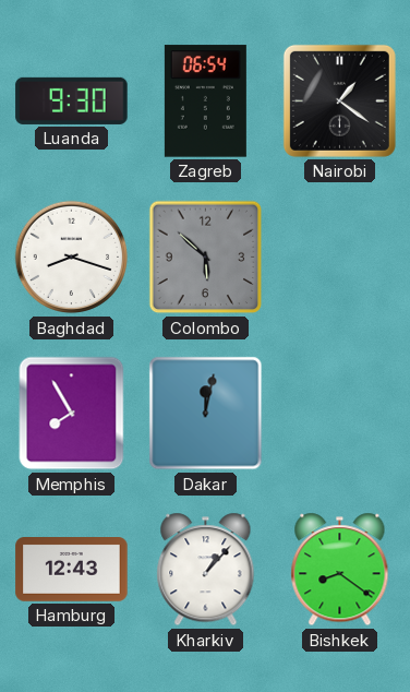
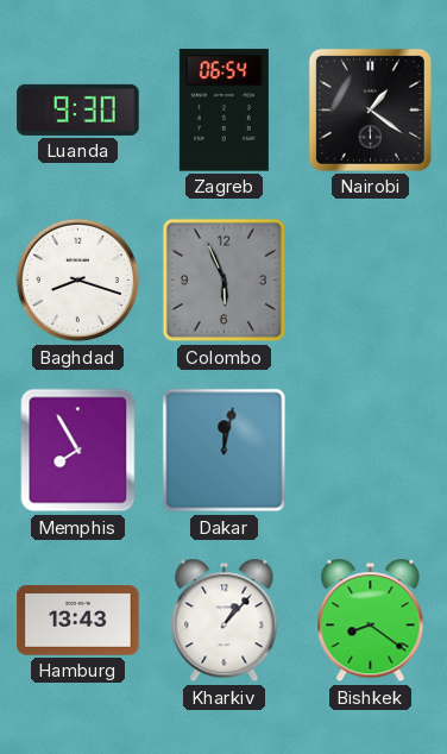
Colombo: 5:52 -> 5:56 (225, 281)
Hamburg: 12:43 -> 13:43 (78, 621)
